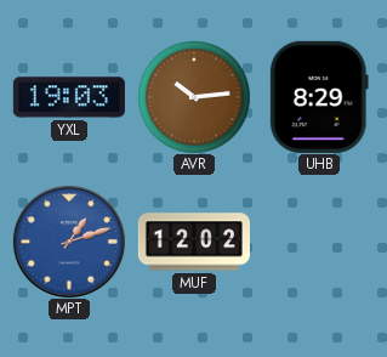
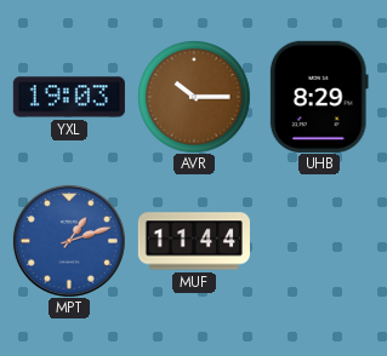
AVR: 10:14 -> 10:15 (194, 97)
MUF: 12:02 -> 11:44 (194, 241)
